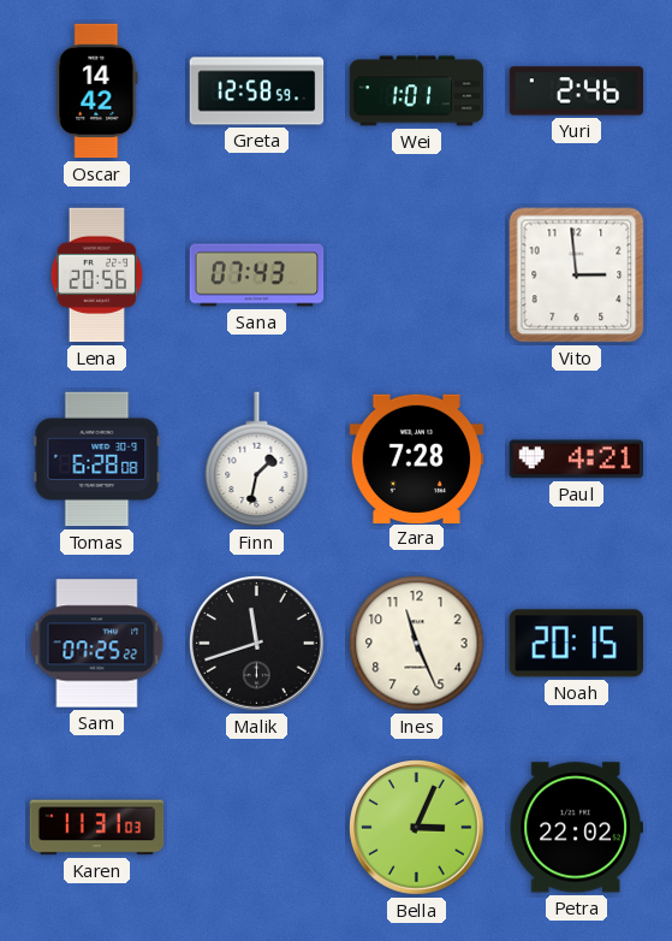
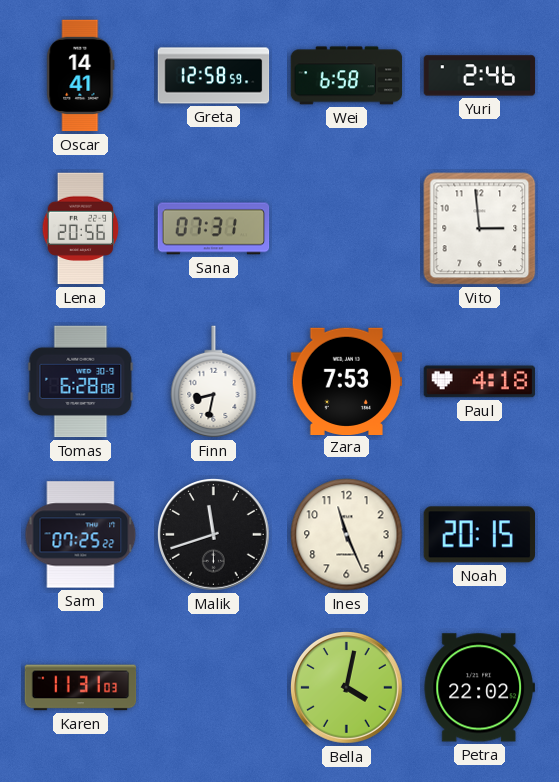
Oscar: 14:42 -> 14:41 (81, 76)
Wei: 1:01 -> 6:58 (347, 76)
Sana: 07:43 -> 07:31 (214, 229)
Finn: 1:32 -> 8:32 (214, 382)
Zara: 7:28 -> 7:53 (347, 381)
Paul: 4:21 -> 4:18 (480, 382)
Bella: 3:04 -> 4:02 (347, 688)
